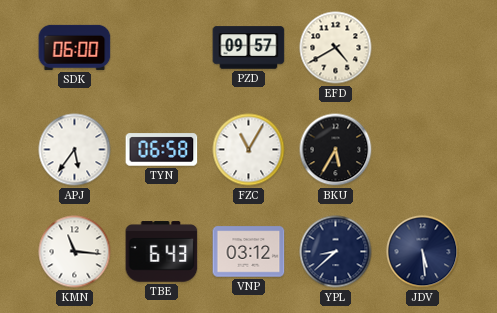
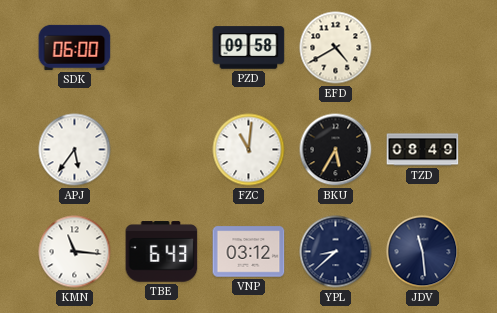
PZD: 09:57 -> 09:58 (249, 48)
TYN: 06:58 -> none (162, 150)
FZC: 11:05 -> 11:01 (249, 150)
TZD: none -> 08:49 (423, 150)
JDV: 5:29 -> 11:29 (423, 252)
